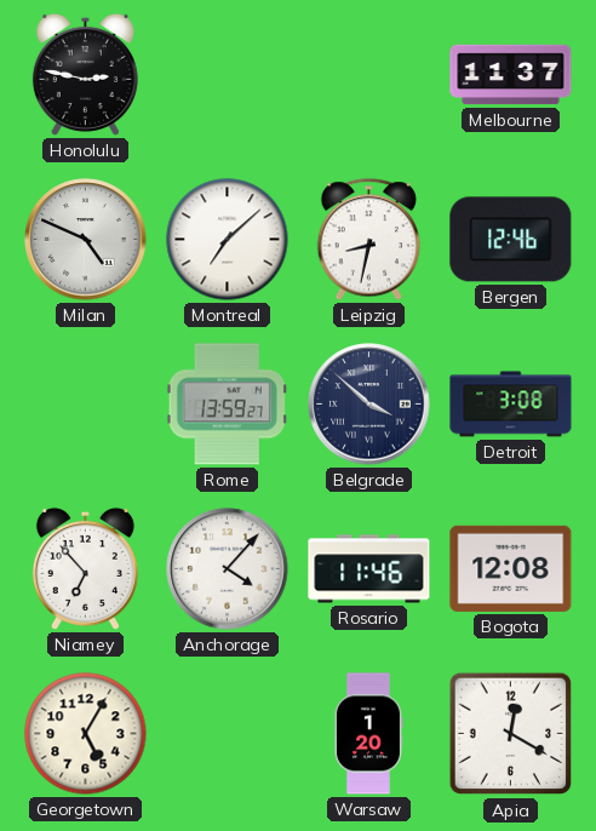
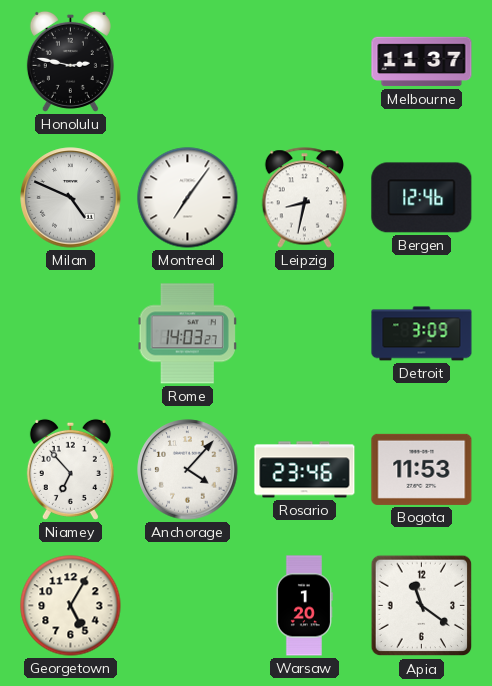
Montreal: 7:08 -> 7:06 (188, 198)
Rome: 13:59 -> 14:03 (187, 334)
Belgrade: 3:52 -> none (369, 405)
Detroit: 3:08 -> 3:09 (422, 334)
Rosario: 11:46 -> 23:46 (305, 470)
Bogota: 12:08 -> 11:53 (422, 469)
Apia: 12:20 -> 11:21 (422, 606)
